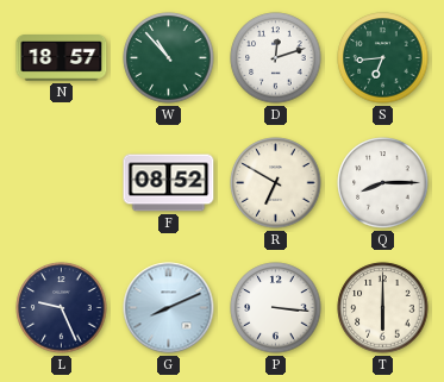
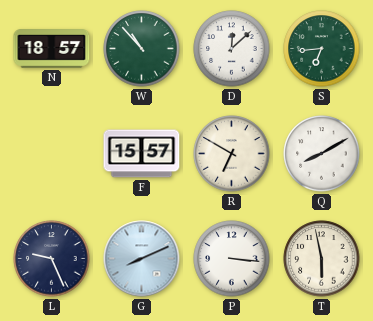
D: 12:12 -> 12:08 (232, 49)
F: 08:52 -> 15:57 (142, 154)
Q: 8:15 -> 8:10 (322, 154)
T: 6:00 -> 5:58 (322, 259)
